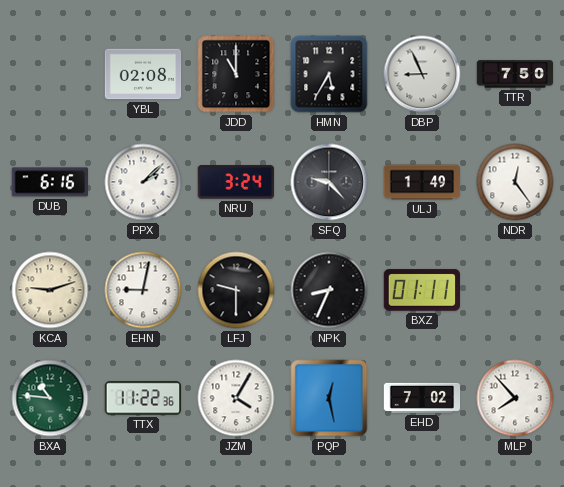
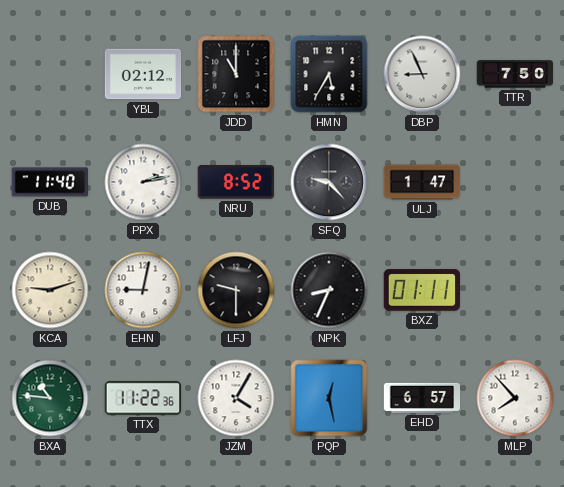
YBL: 02:08 -> 02:12 (143, 74)
DUB: 6:16 -> 11:40 (49, 182)
PPX: 2:08 -> 2:13 (143, 182)
NRU: 3:24 -> 8:52 (235, 182)
ULJ: 1:49 -> 1:47 (422, 182)
NDR: 12:24 -> none (515, 182)
EHD: 7:02 -> 6:57 (422, 398)
